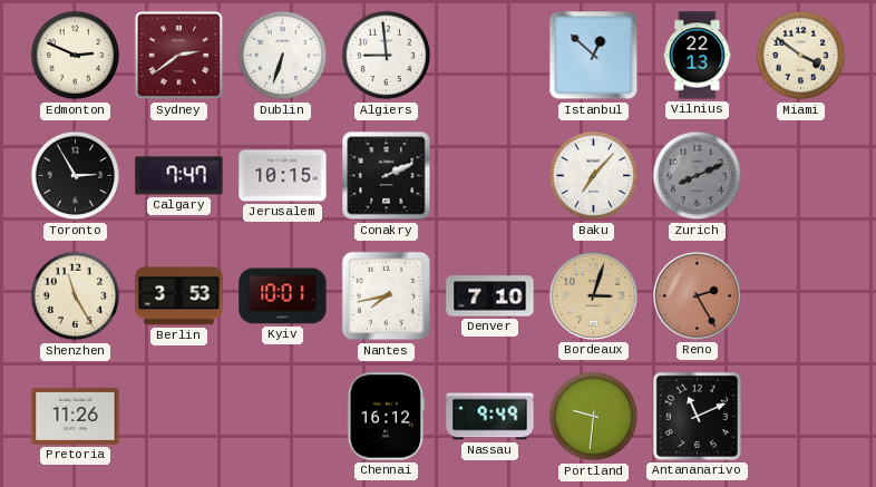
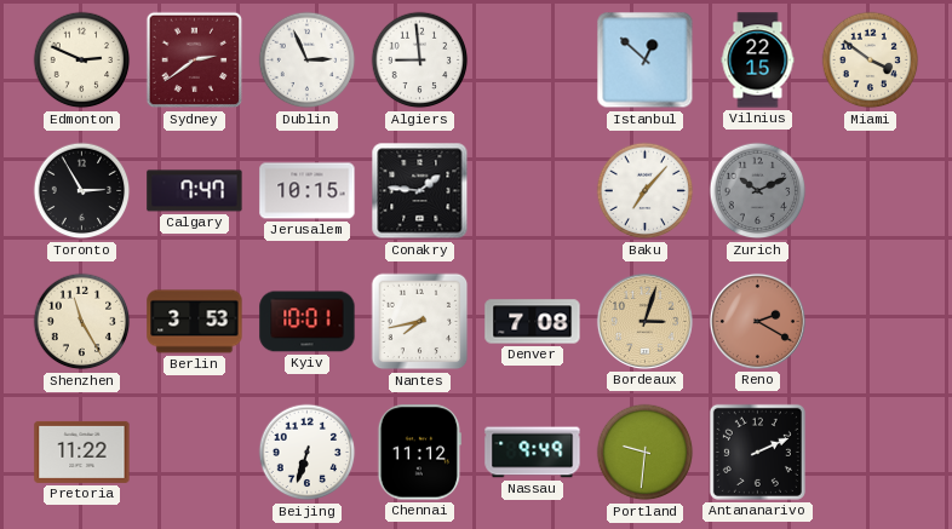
Dublin: 6:33 -> 2:56 (308, 61)
Vilnius: 22:13 -> 22:15 (758, 61)
Conakry: 2:11 -> 1:46 (420, 191)
Zurich: 8:11 -> 10:11 (758, 191)
Denver: 7:10 -> 7:08 (533, 322)
Reno: 2:25 -> 2:20 (757, 321)
Pretoria: 11:26 -> 11:22 (82, 452)
Beijing: none -> 6:33 (308, 453)
Chennai: 16:12 -> 11:12 (419, 453)
Antananarivo: 11:11 -> 2:11 (757, 452)
